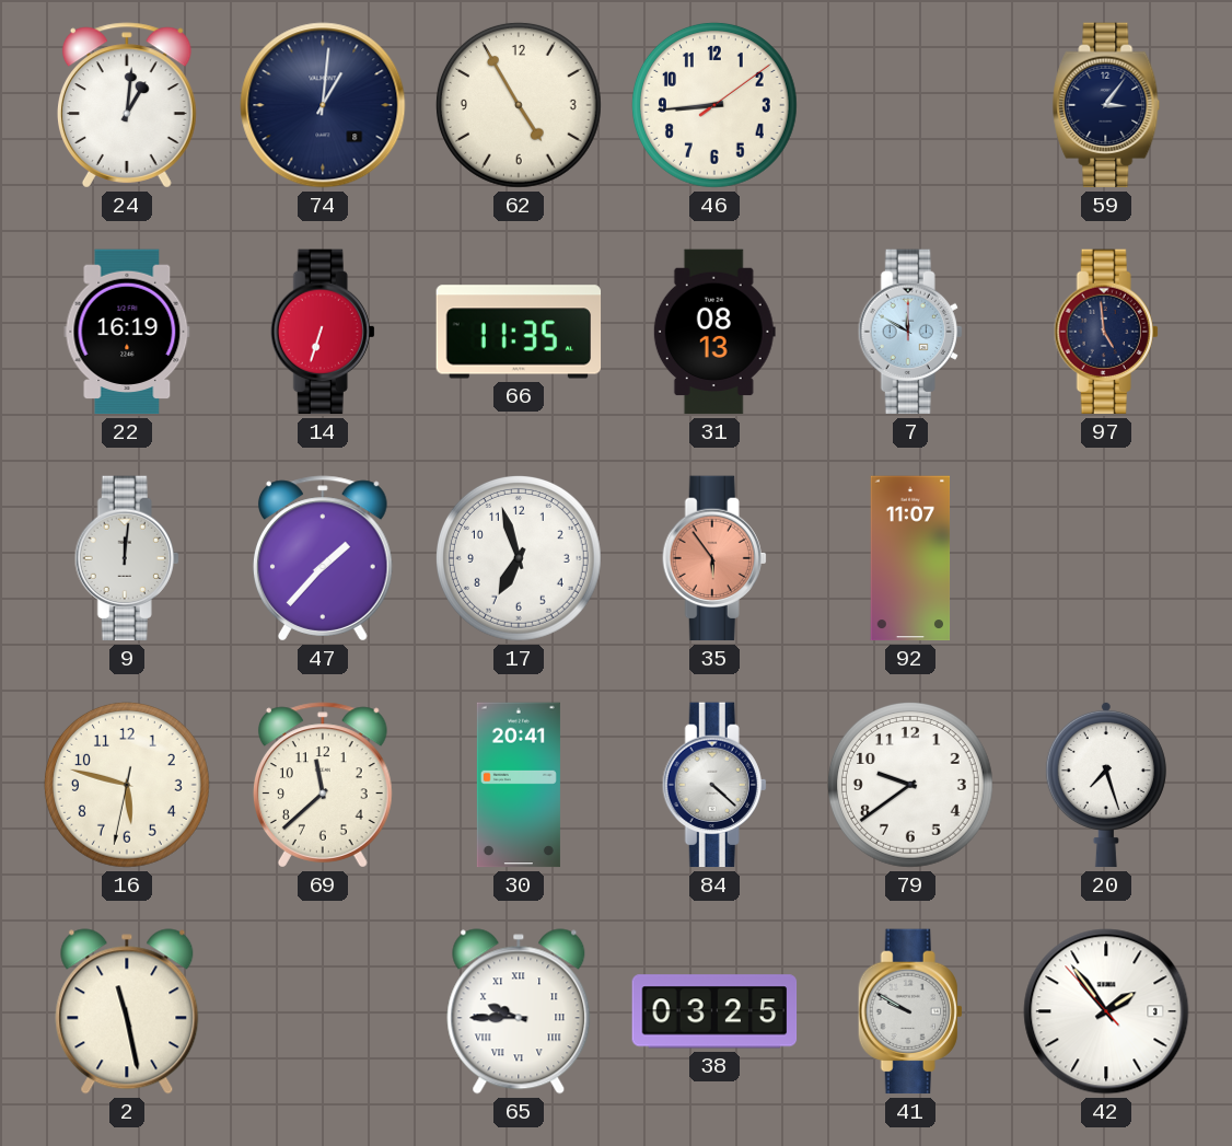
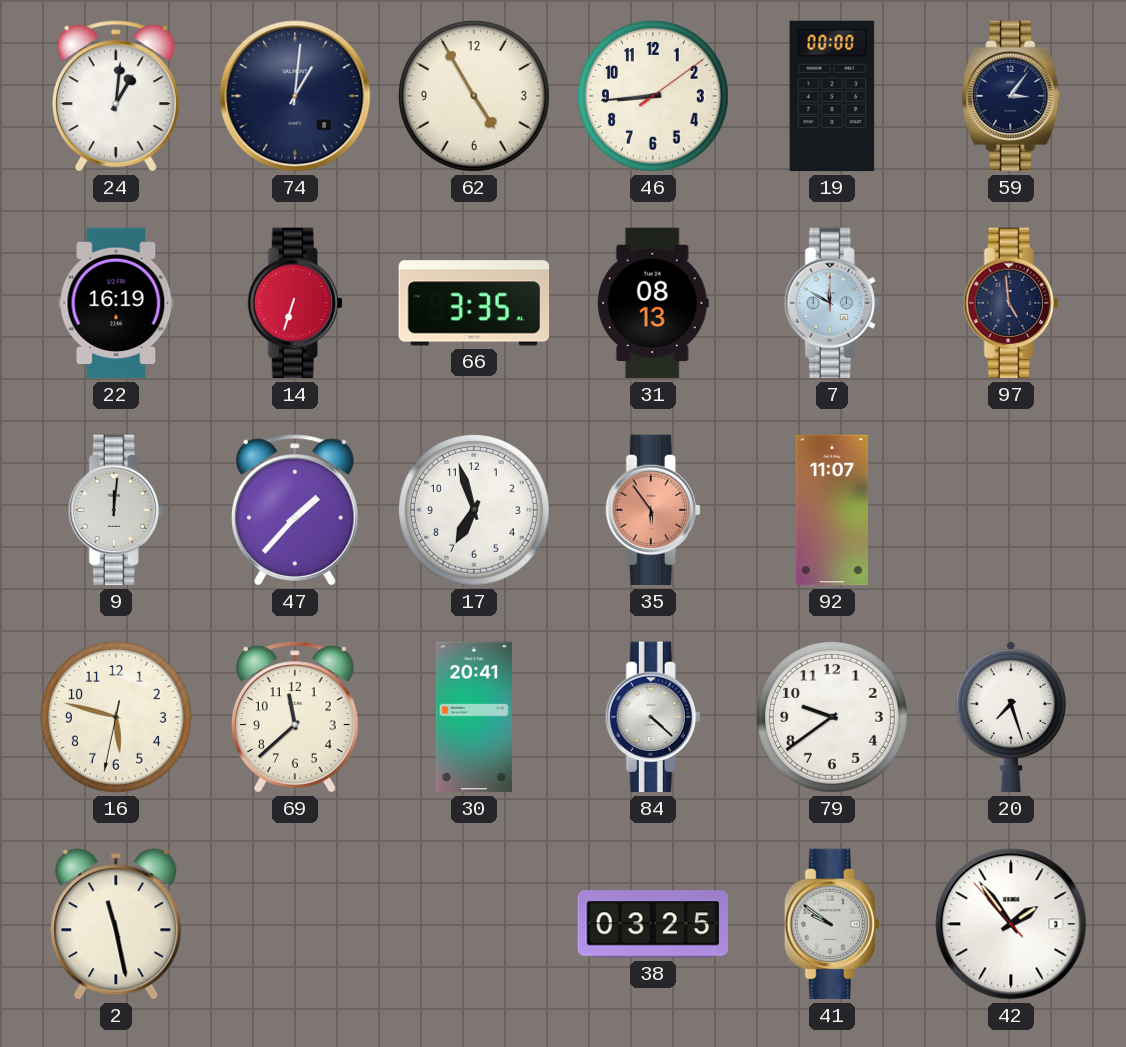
19: none -> 00:00 (832, 96)
66: 11:35 -> 3:35 (474, 303)
65: 9:45 -> none (519, 1011)
41: 9:50 -> 9:51 (832, 924)
